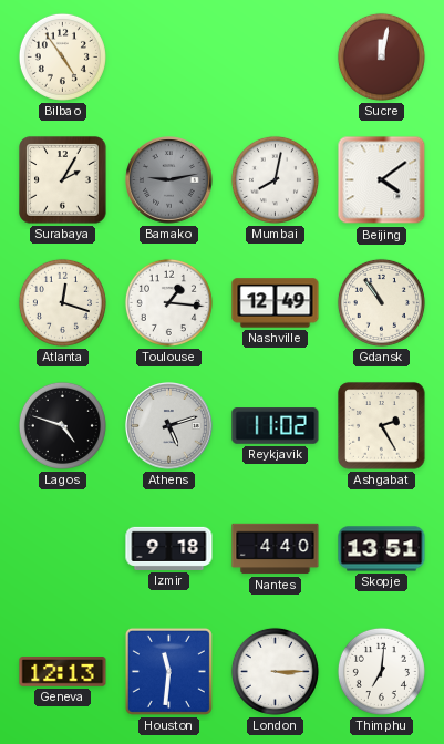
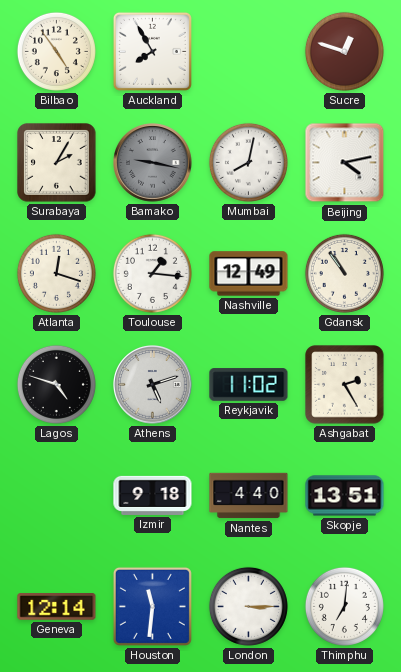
Auckland: none -> 7:55 (152, 51)
Sucre: 12:02 -> 12:48 (344, 51)
Bamako: 9:13 -> 9:17 (153, 163)
Beijing: 4:09 -> 4:13 (345, 163)
Geneva: 12:13 -> 12:14 (57, 607)
